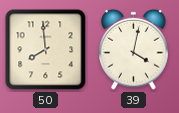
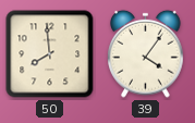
39: 4:02 -> 4:06 (146, 53)
